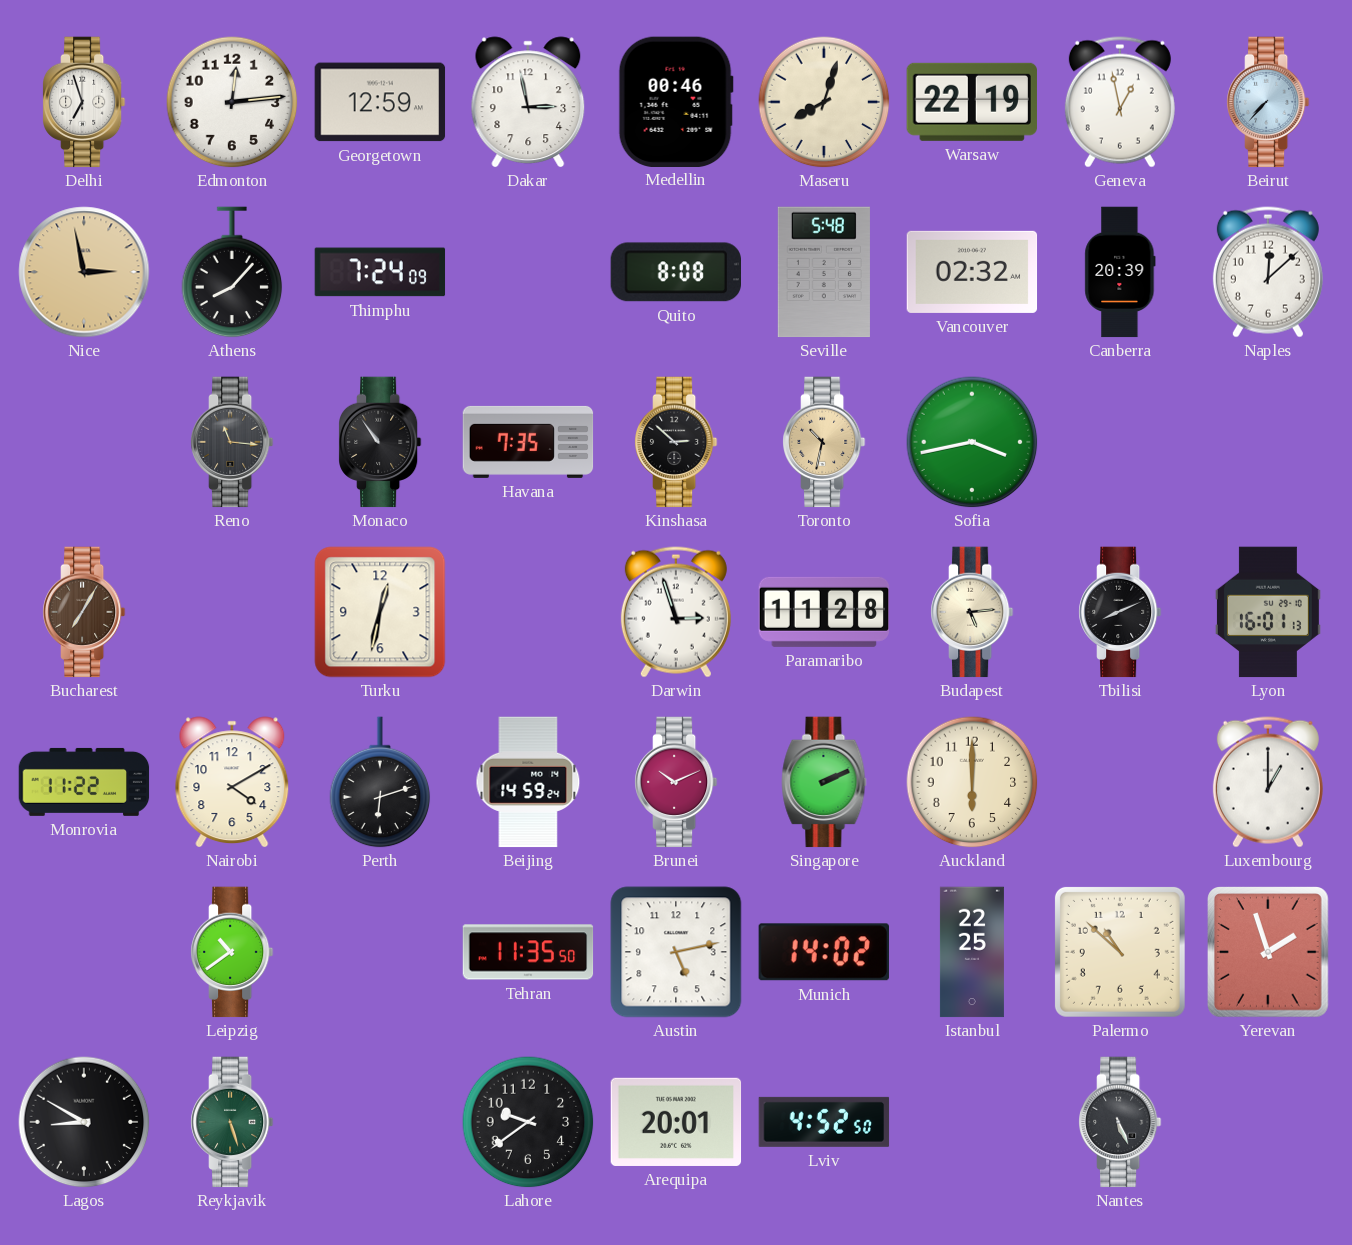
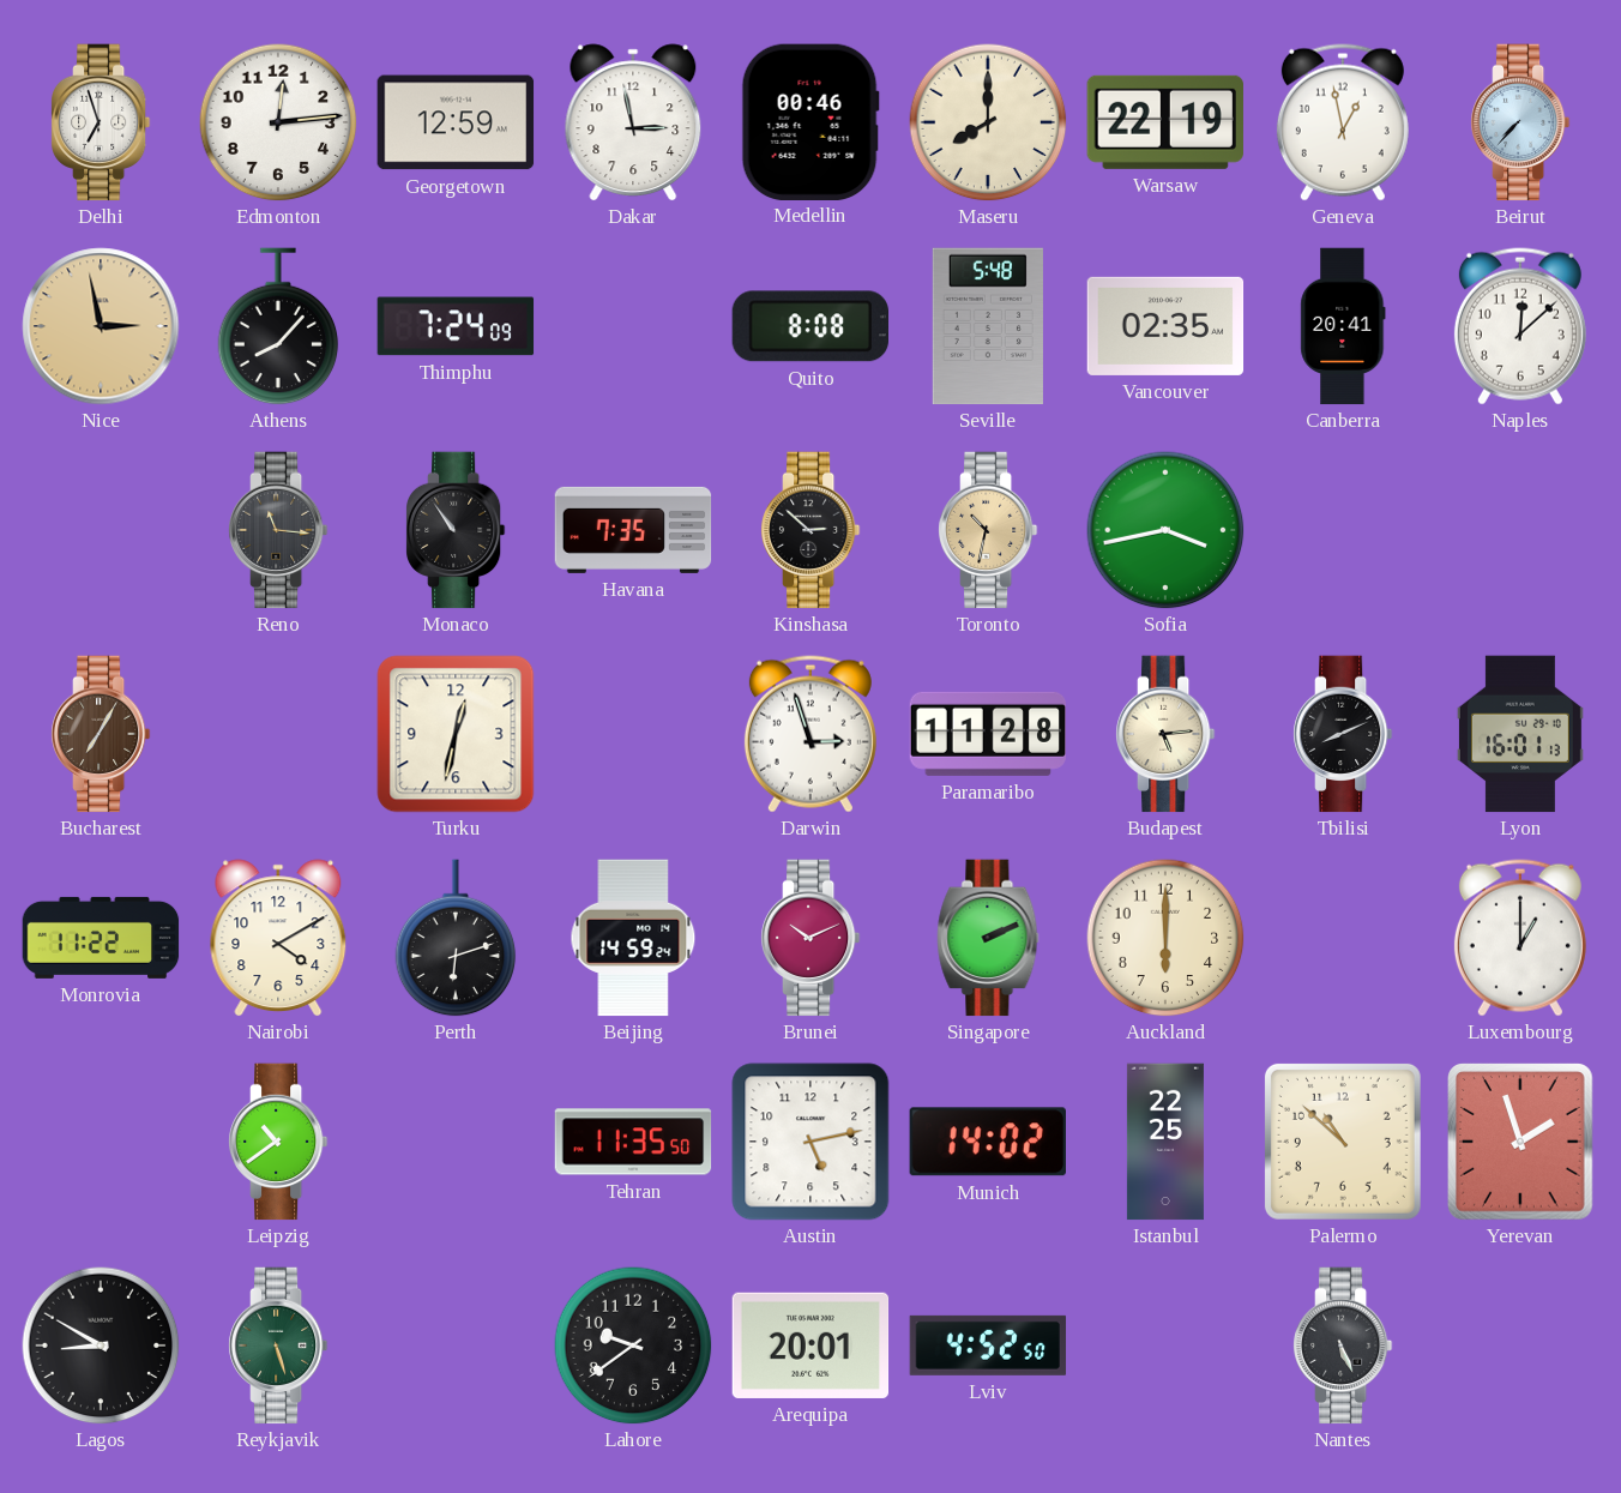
Maseru: 8:03 -> 8:00 (988, 122)
Vancouver: 02:32 -> 02:35 (1165, 326)
Canberra: 20:39 -> 20:41 (1343, 326)
